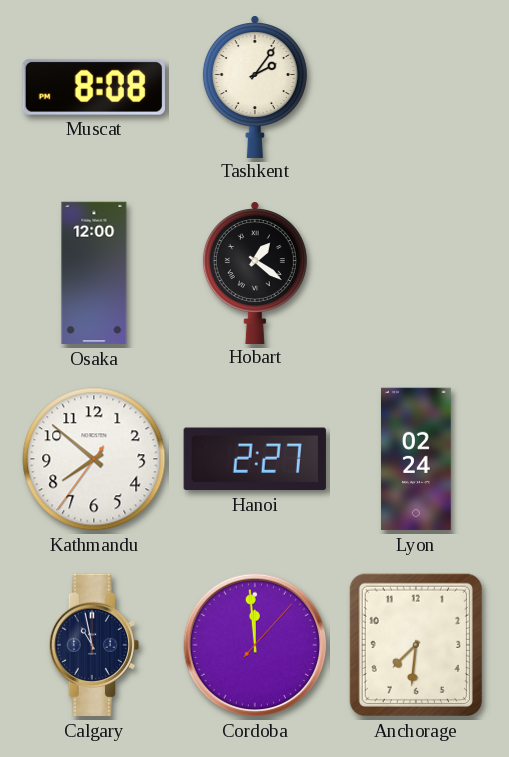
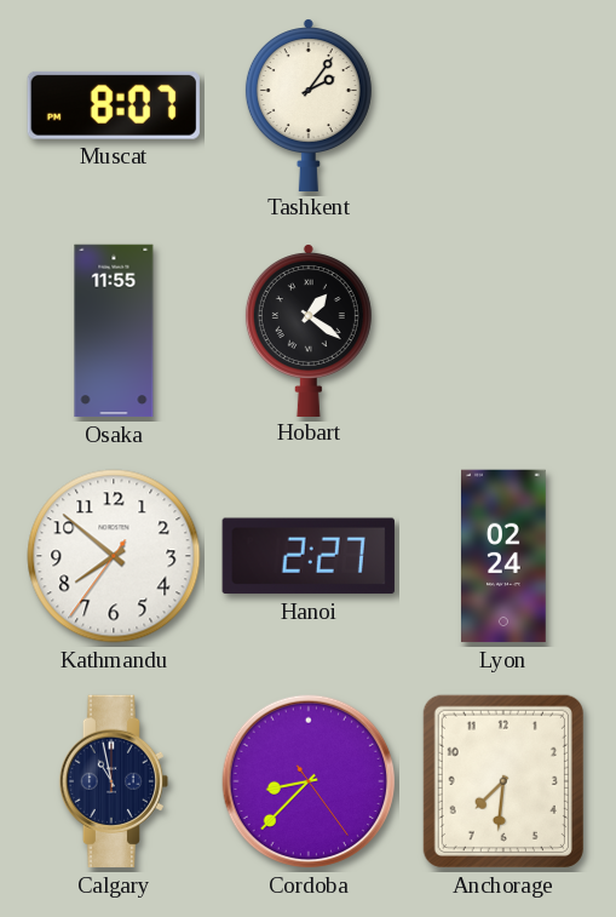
Muscat: 8:08 -> 8:07 (114, 105)
Osaka: 12:00 -> 11:55 (114, 331)
Cordoba: 11:59 -> 8:37 (309, 781)
